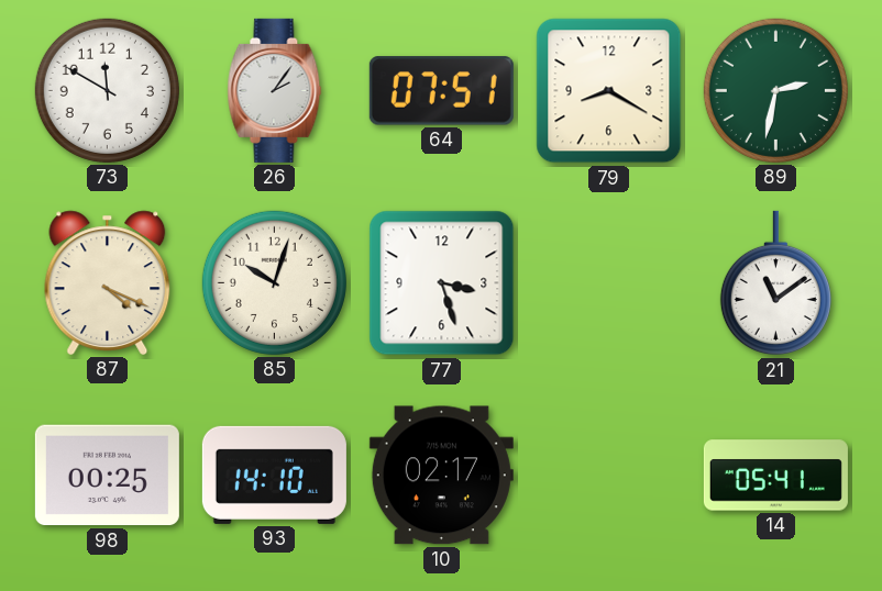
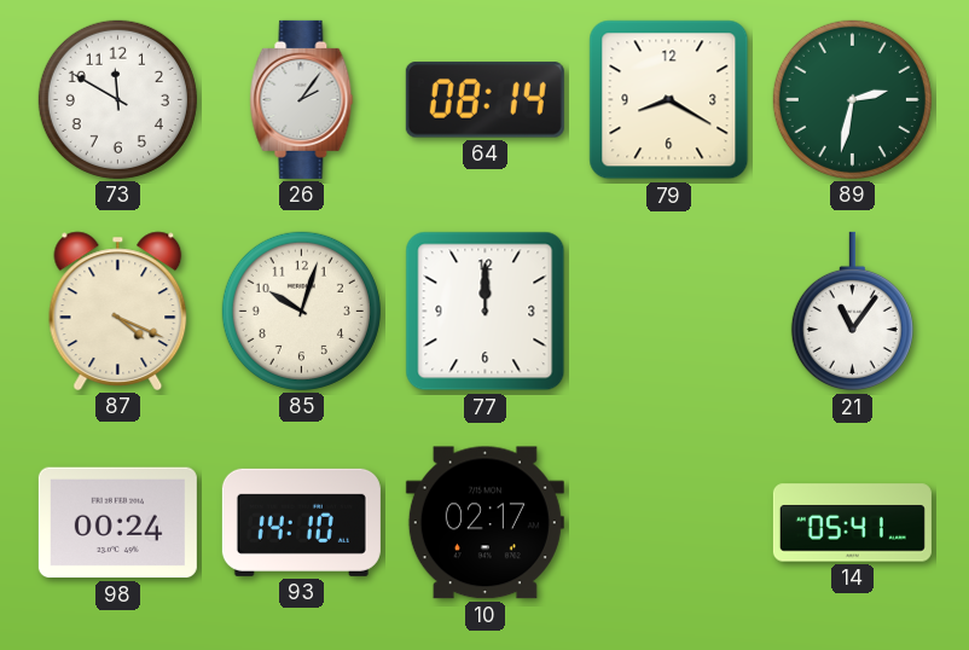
64: 07:51 -> 08:14 (485, 100)
77: 3:27 -> 12:00 (486, 312)
21: 11:09 -> 11:06 (852, 312)
98: 00:25 -> 00:24 (117, 523)
